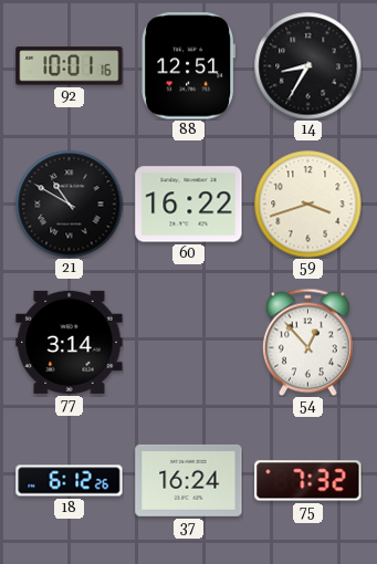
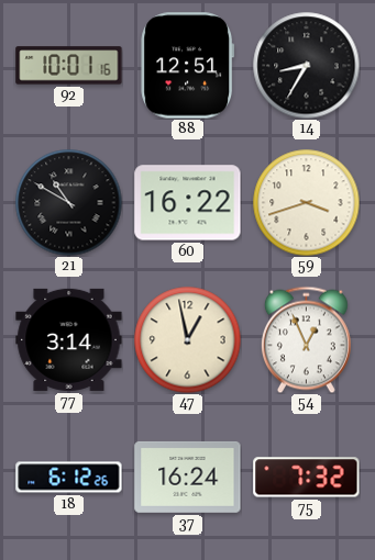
47: none -> 12:58 (187, 339)
54: 12:53 -> 12:56 (306, 339)
